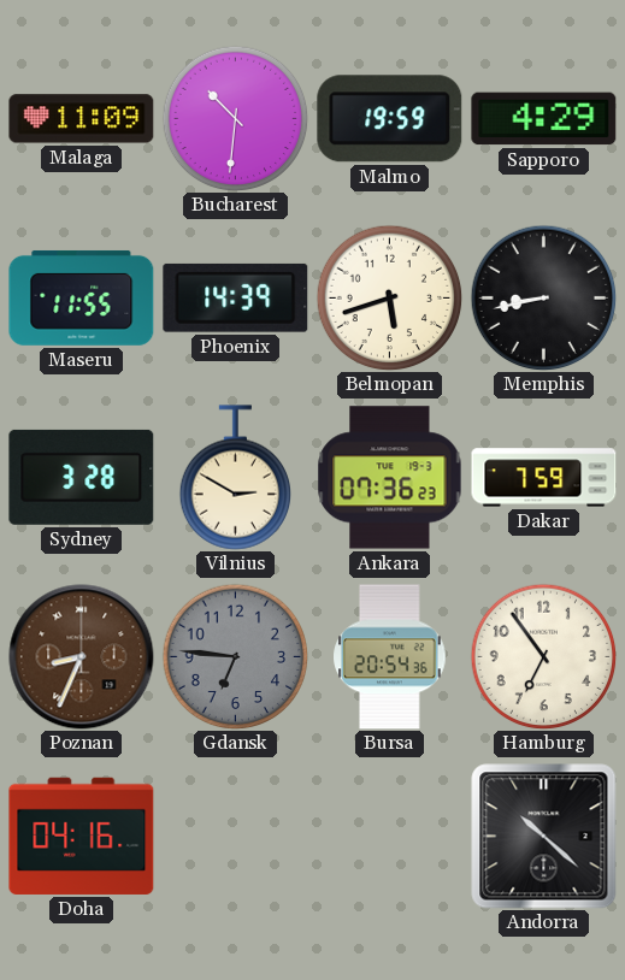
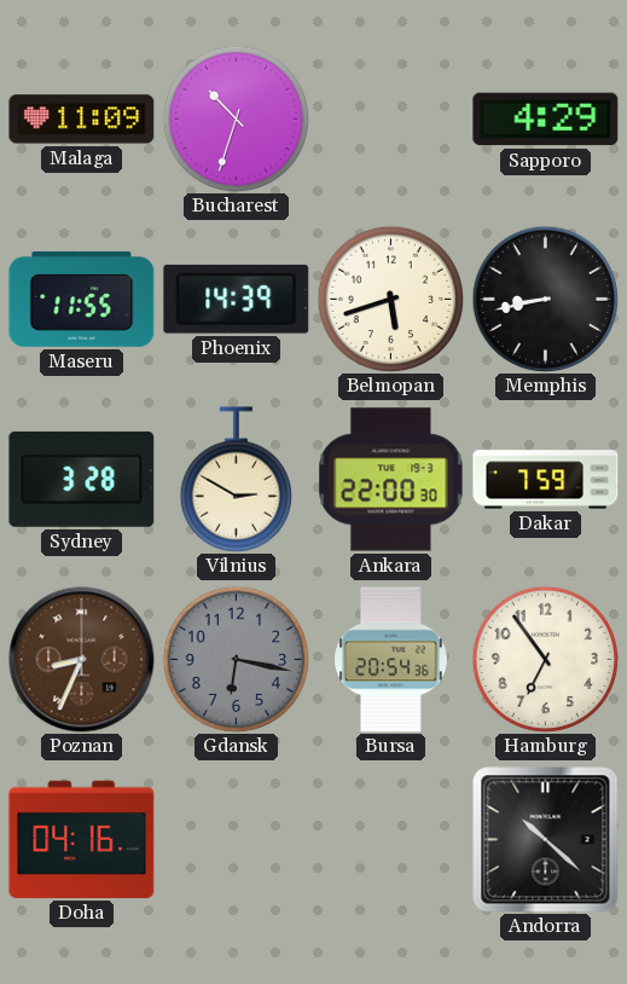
Bucharest: 10:31 -> 10:33 (236, 118)
Malmo: 19:59 -> none (390, 119)
Ankara: 07:36 -> 22:00 (391, 480)
Gdansk: 6:46 -> 6:17 (236, 659)
